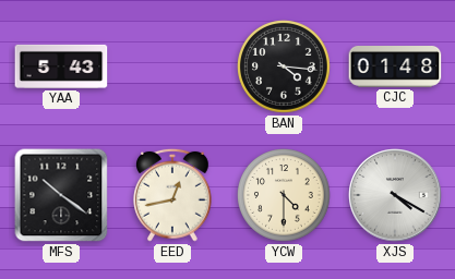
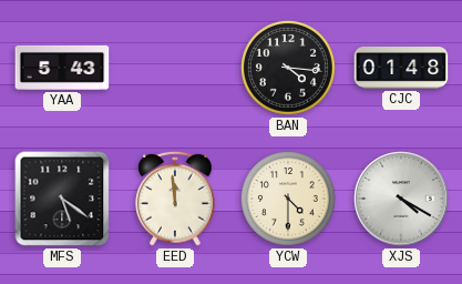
MFS: 10:21 -> 5:21 (62, 199)
EED: 12:43 -> 11:59 (176, 199)
